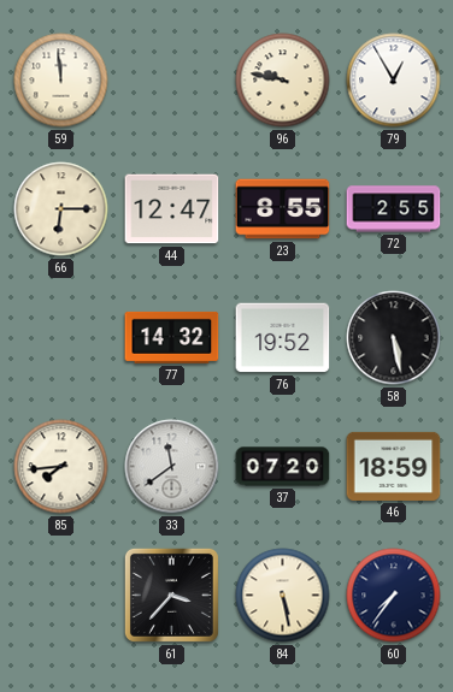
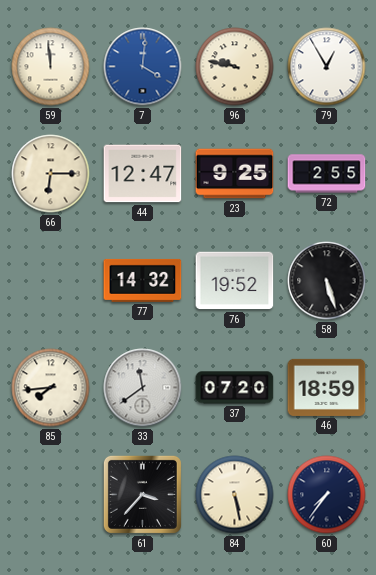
7: none -> 4:01 (143, 67)
23: 8:55 -> 9:25 (235, 174)
58: 5:28 -> 5:27 (327, 281)
